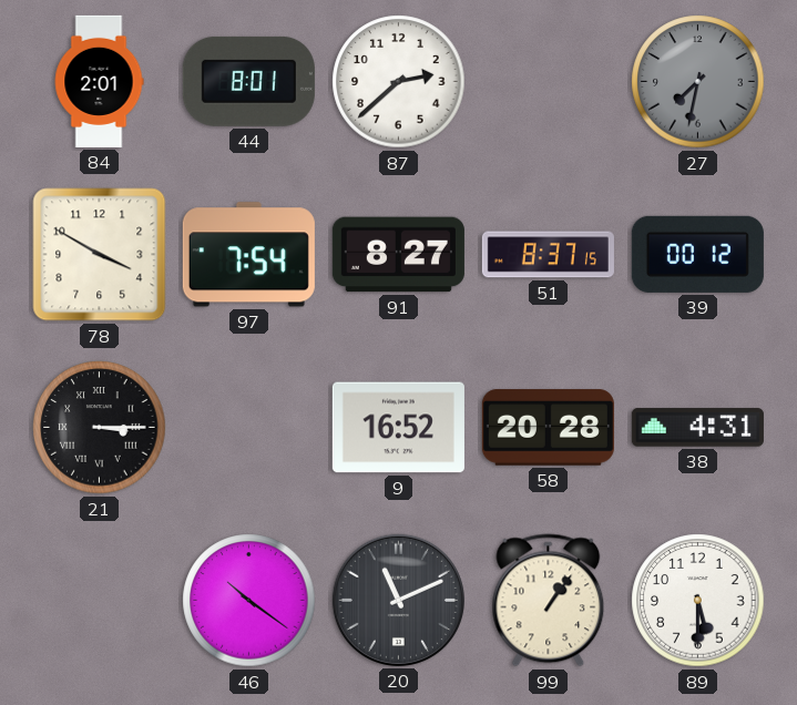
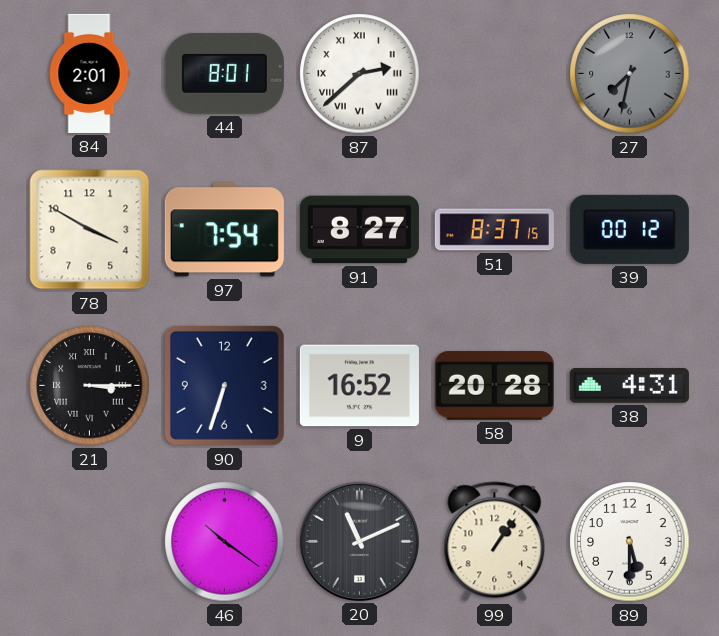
87 numerals: Arabic -> Roman (360, 74)
90: none -> 6:33 (224, 385)
